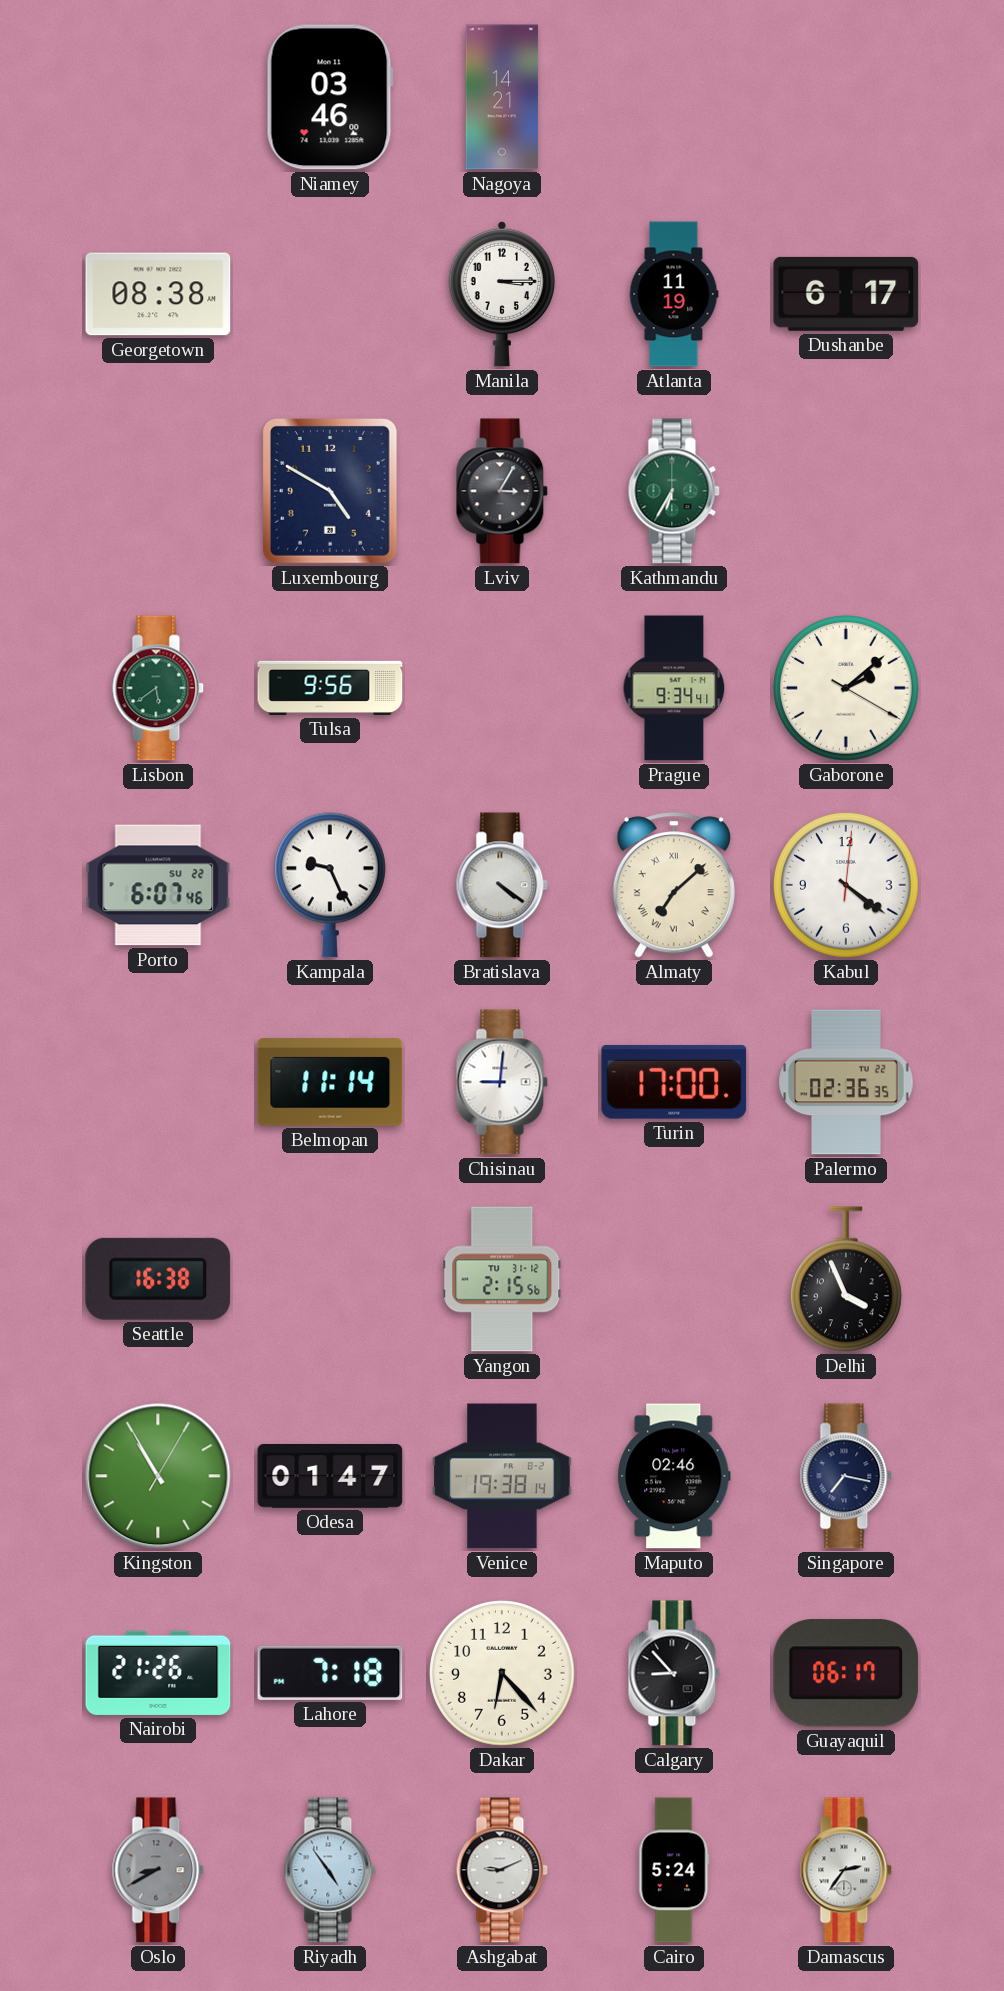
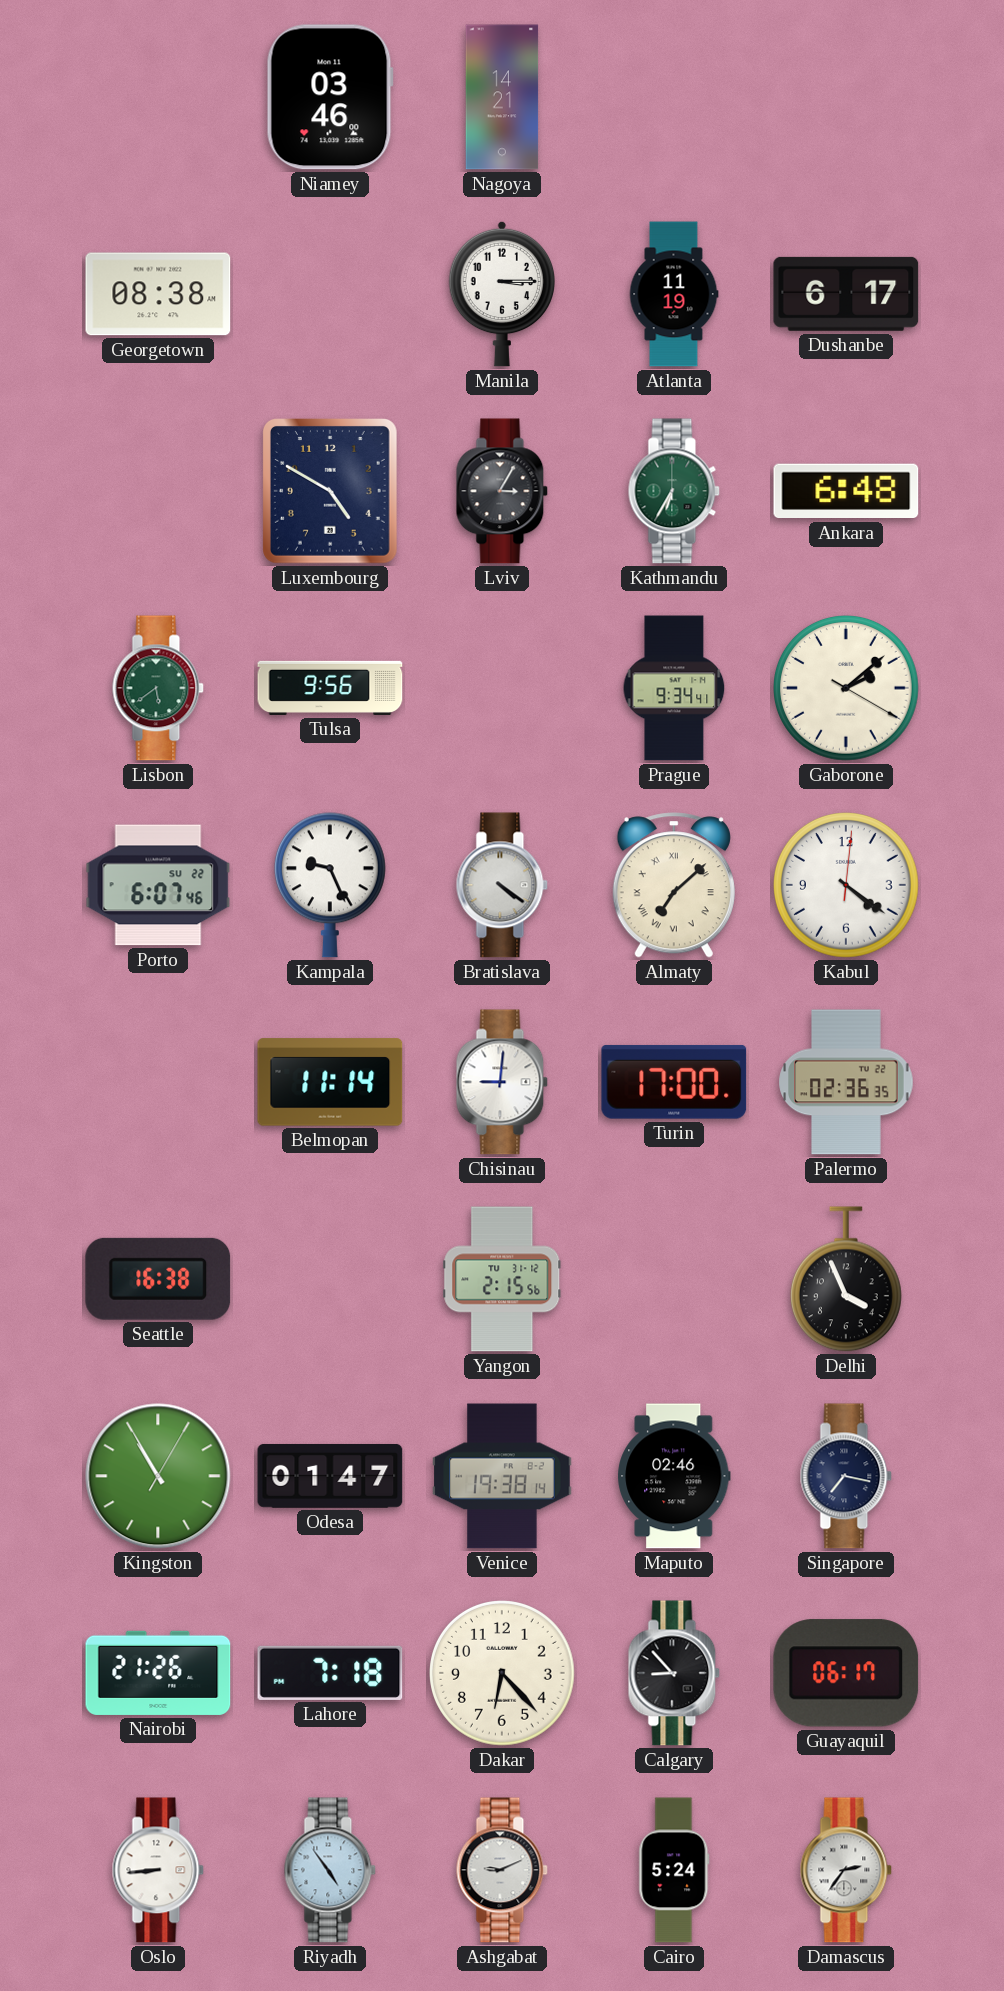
Ankara: none -> 6:48 (846, 491)
Oslo: 8:40 -> 8:44 (158, 1870)
Oslo dial: grey -> white (158, 1870)
